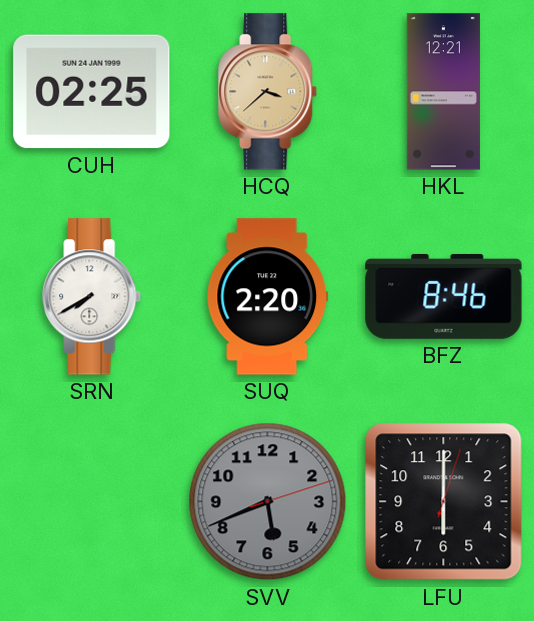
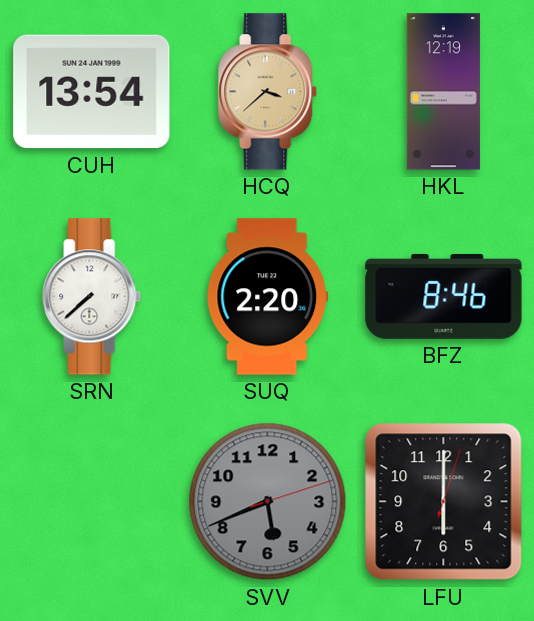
CUH: 02:25 -> 13:54 (92, 92)
HKL: 12:21 -> 12:19 (443, 92)
SRN: 7:40 -> 7:38 (92, 297)
